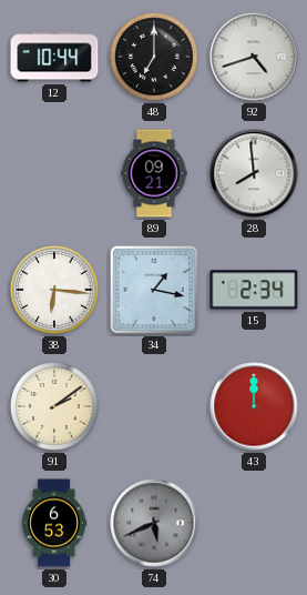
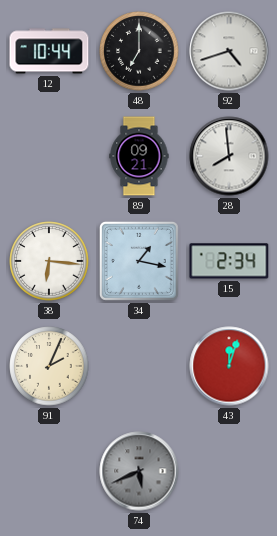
91: 2:09 -> 2:04 (49, 366)
43: 12:00 -> 12:03 (229, 366)
30: 6:53 -> none (54, 523)
